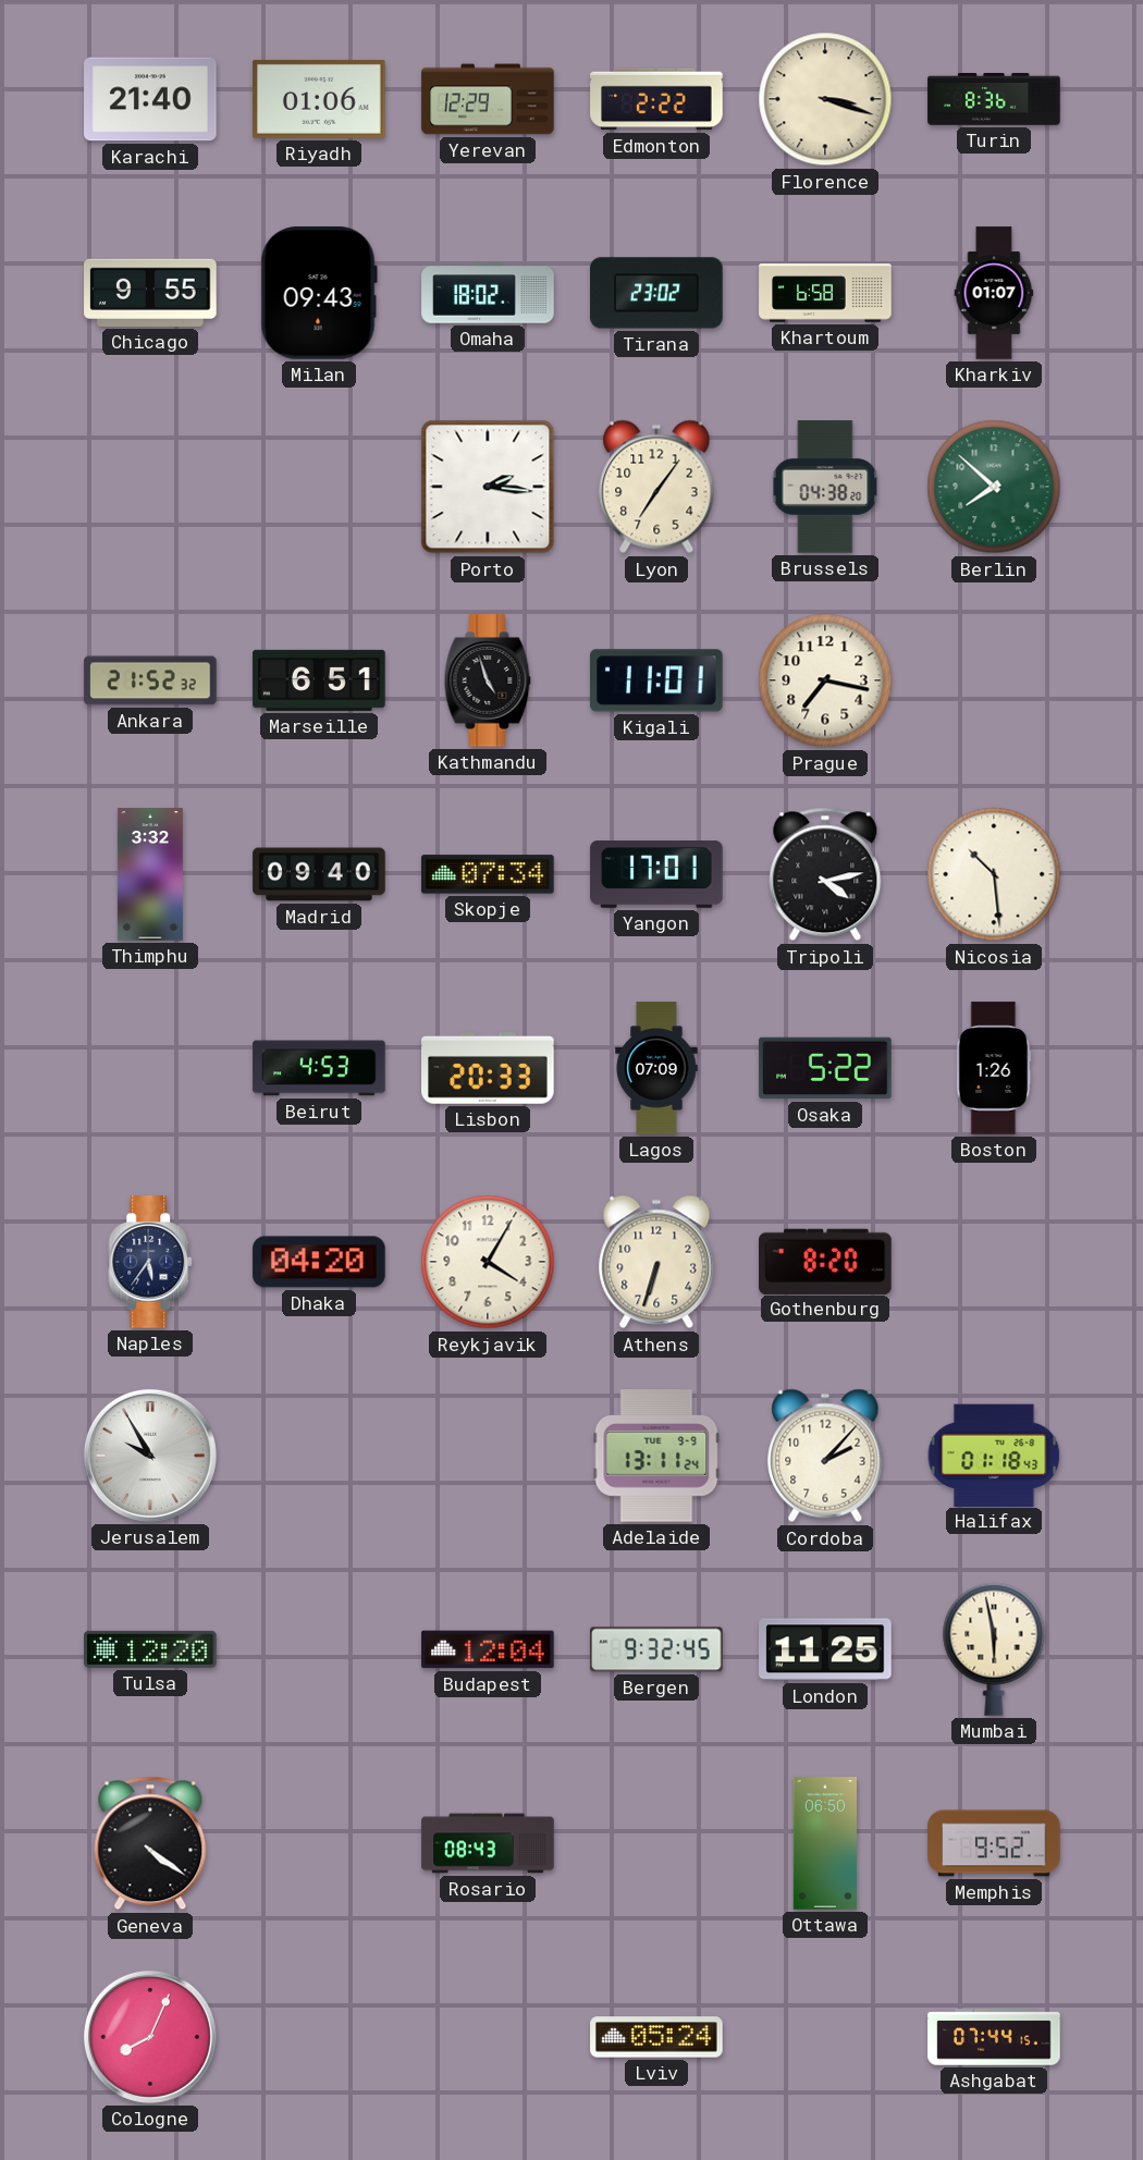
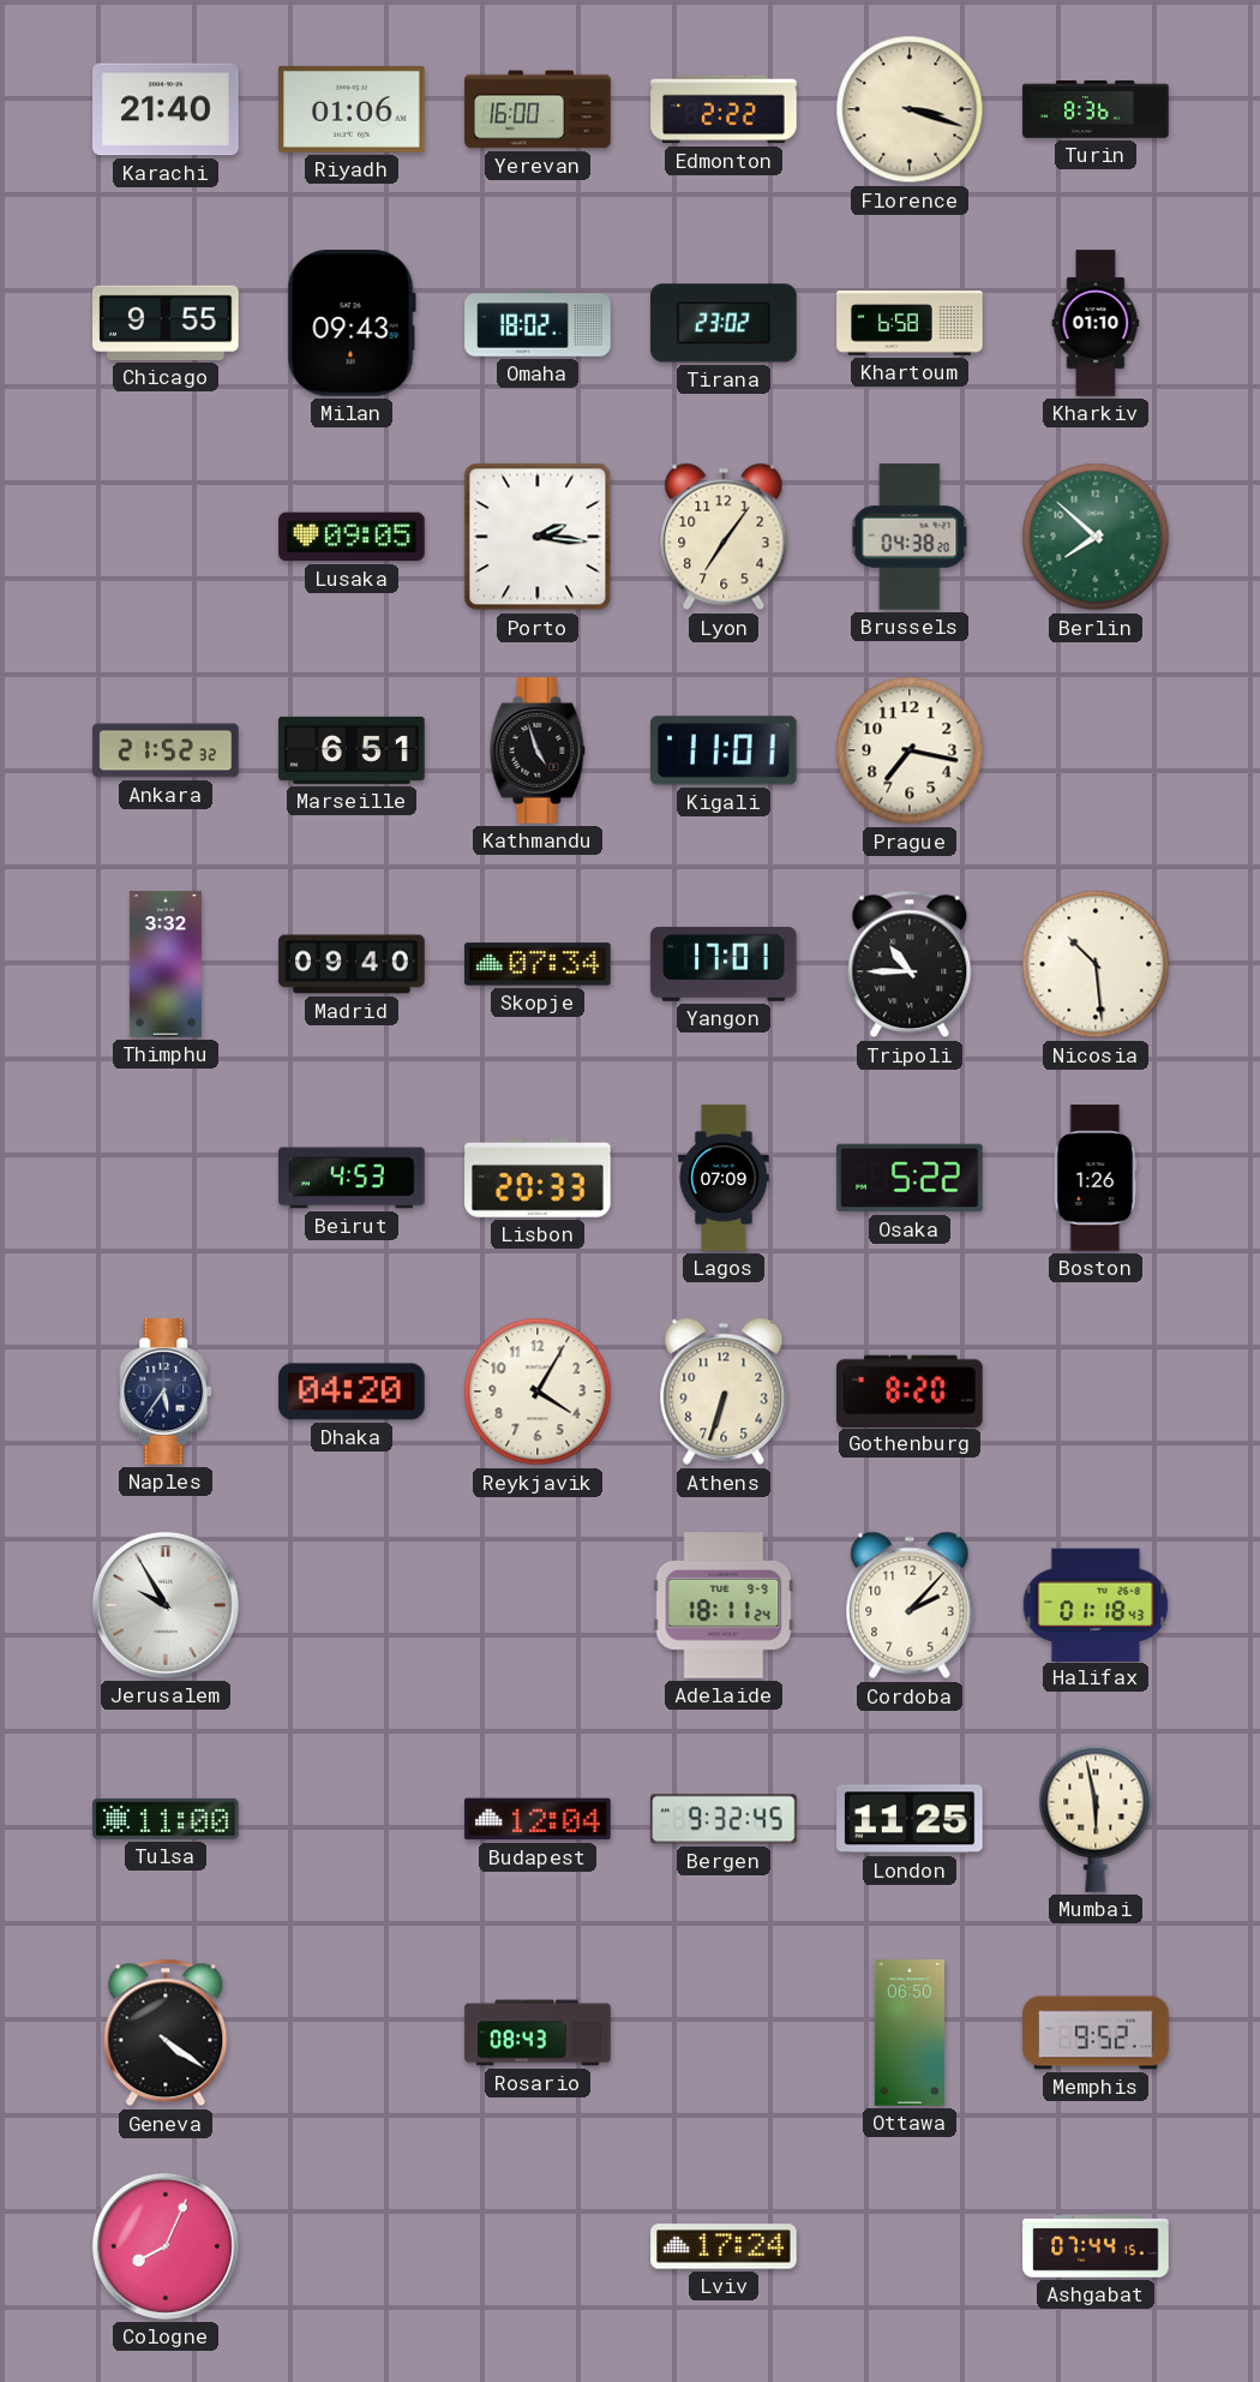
Yerevan: 12:29 -> 16:00 (538, 109)
Kharkiv: 01:07 -> 01:10 (1096, 323)
Lusaka: none -> 09:05 (352, 537)
Tripoli: 4:13 -> 10:45 (910, 964)
Adelaide: 13:11 -> 18:11 (724, 1605)
Tulsa: 12:20 -> 11:00 (166, 1819)
Lviv: 05:24 -> 17:24 (724, 2246)
